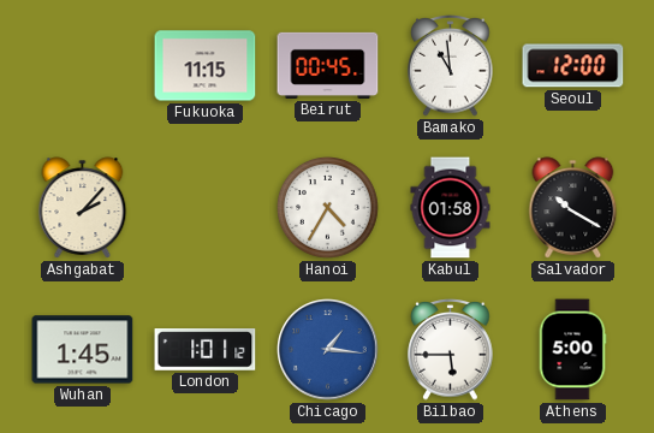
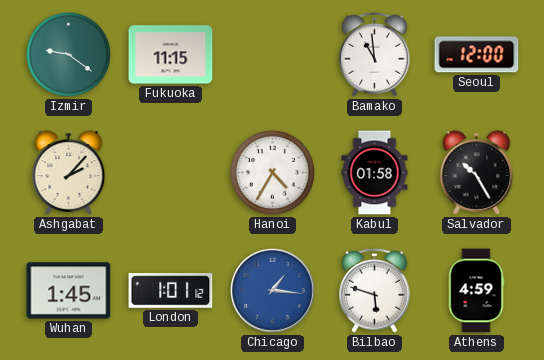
Izmir: none -> 9:21 (69, 55)
Beirut: 00:45 -> none (328, 65)
Salvador: 10:20 -> 10:25 (477, 173)
Bilbao: 5:45 -> 5:48 (375, 291)
Athens: 5:00 -> 4:59 (476, 291)
